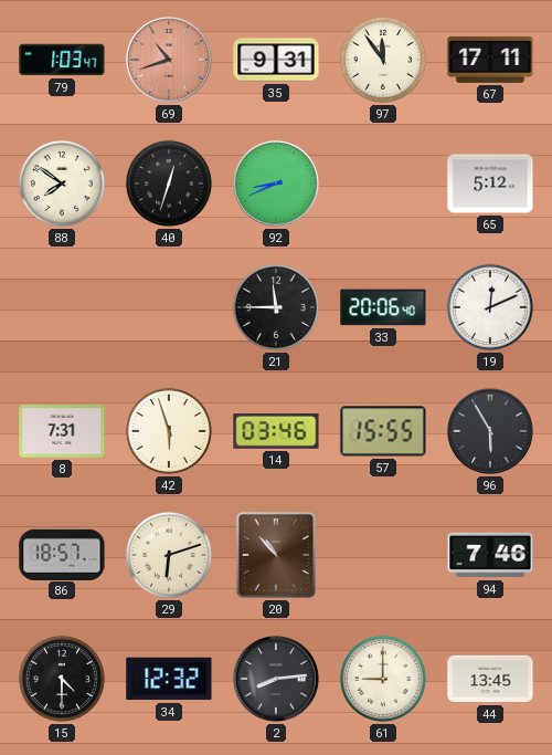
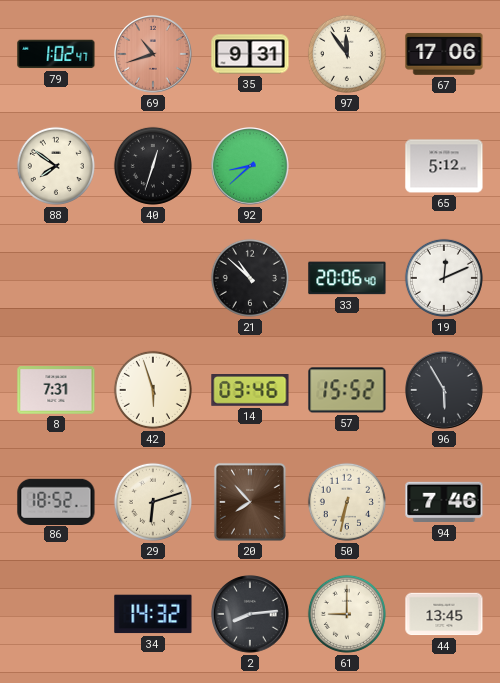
79: 1:03 -> 1:02 (56, 54)
67: 17:11 -> 17:06 (444, 54)
92: 8:41 -> 8:38 (251, 167)
21: 11:45 -> 10:52 (250, 278)
57: 15:55 -> 15:52 (347, 390)
86: 18:57 -> 18:52 (56, 501)
20: 10:53 -> 7:53 (250, 502)
50: none -> 6:32 (347, 502)
15: 4:30 -> none (62, 679)
34: 12:32 -> 14:32 (153, 614)
